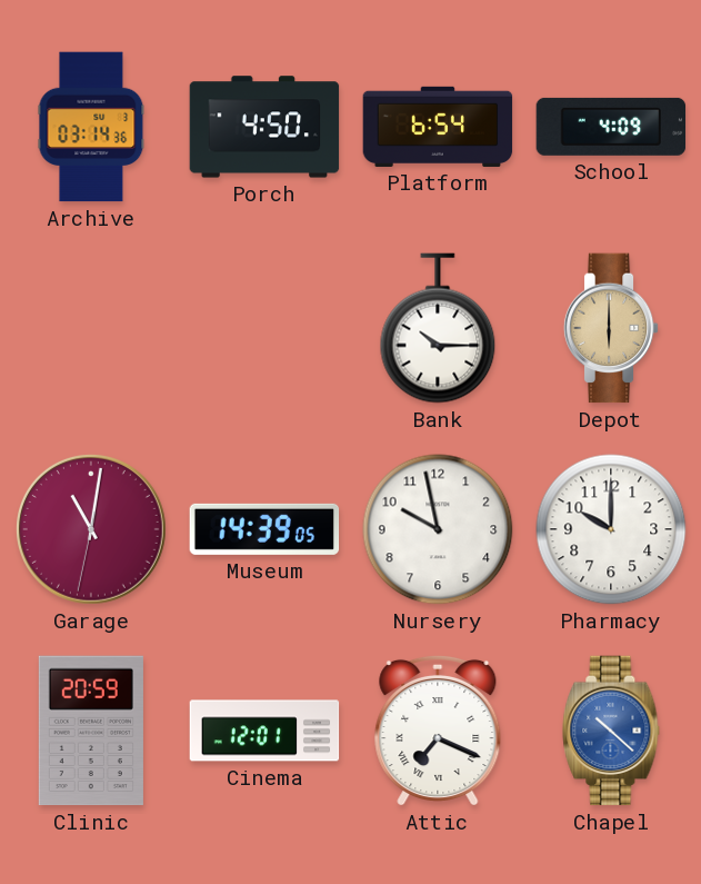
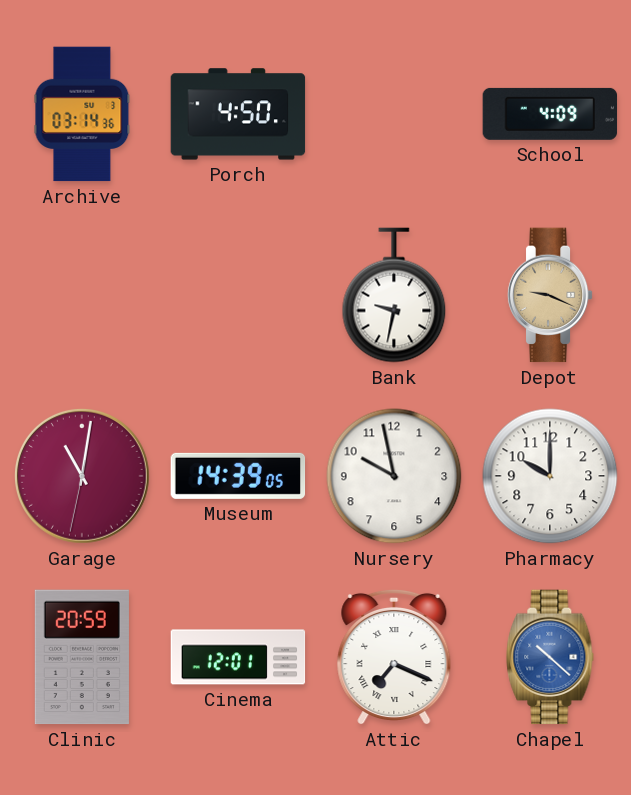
Platform: 6:54 -> none (438, 127)
Bank: 10:15 -> 9:32 (394, 295)
Depot: 6:00 -> 9:19 (550, 295)
